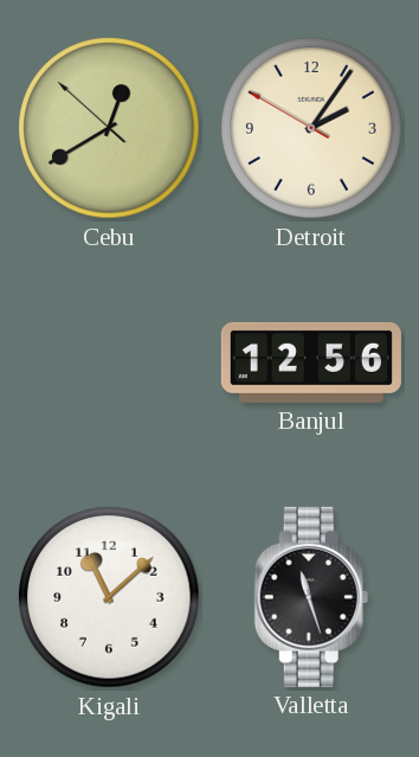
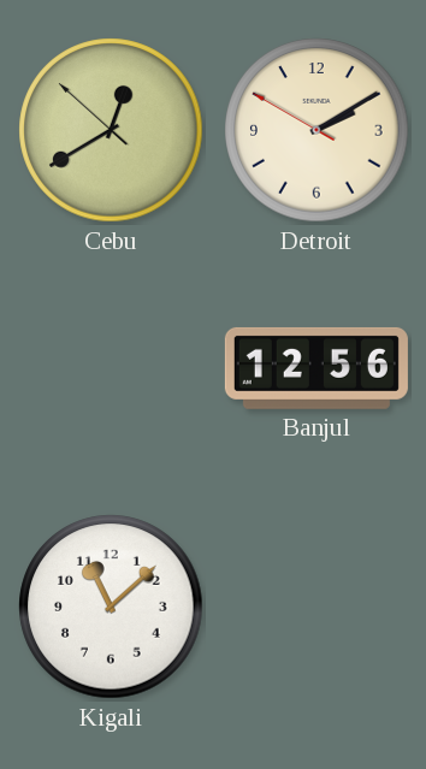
Detroit: 2:05 -> 2:09 (316, 130)
Valletta: 11:27 -> none (311, 597)
